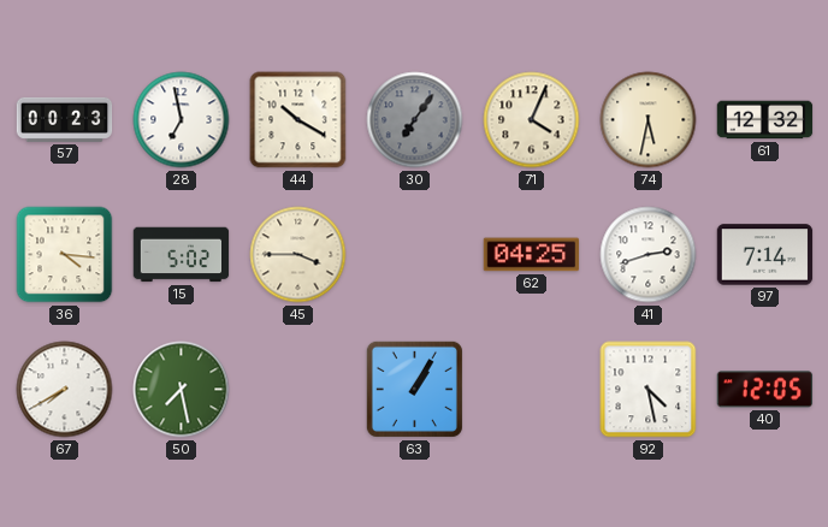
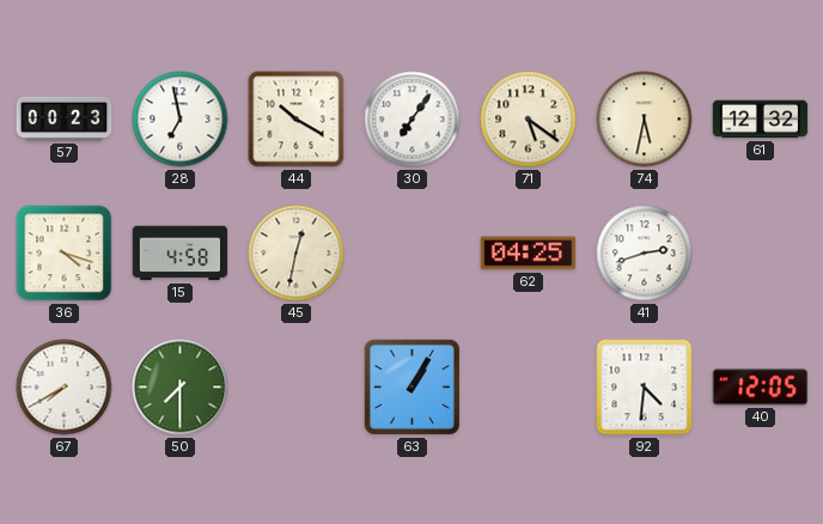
30 dial: grey -> white (413, 120)
71: 4:04 -> 5:21 (529, 120)
36: 4:16 -> 4:18 (65, 254)
15: 5:02 -> 4:58 (181, 254)
45: 3:45 -> 12:32 (297, 254)
97: 7:14 -> none (765, 255)
50: 7:28 -> 7:30 (181, 388)
92: 4:28 -> 4:31 (645, 388)
